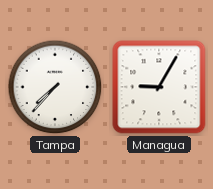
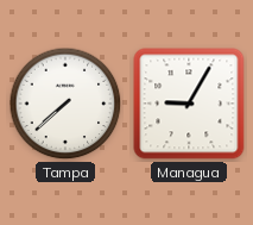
Tampa: 7:37 -> 7:38 (65, 104)
